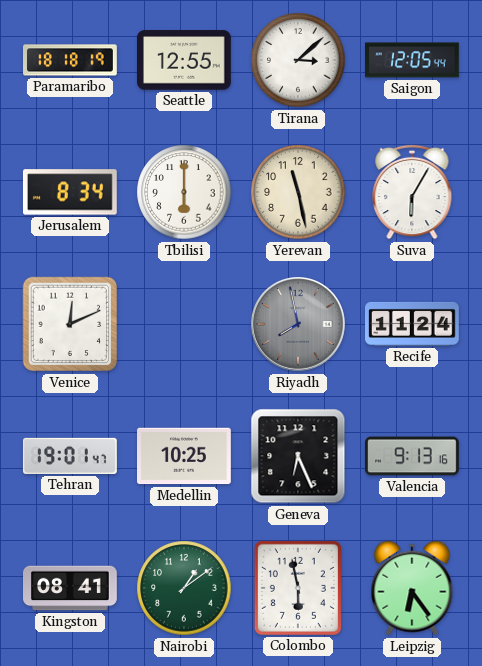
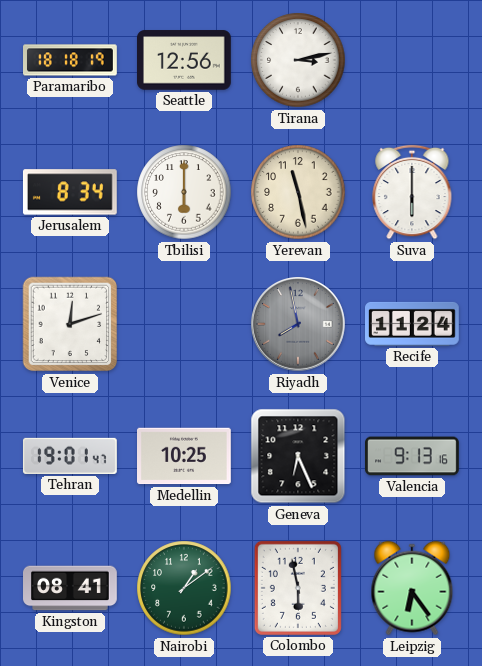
Seattle: 12:55 -> 12:56 (185, 60)
Tirana: 3:08 -> 3:13 (298, 60)
Saigon: 12:05 -> none (413, 60)
Suva: 6:05 -> 6:00 (412, 192)
Venice: 12:11 -> 12:12 (70, 324)
